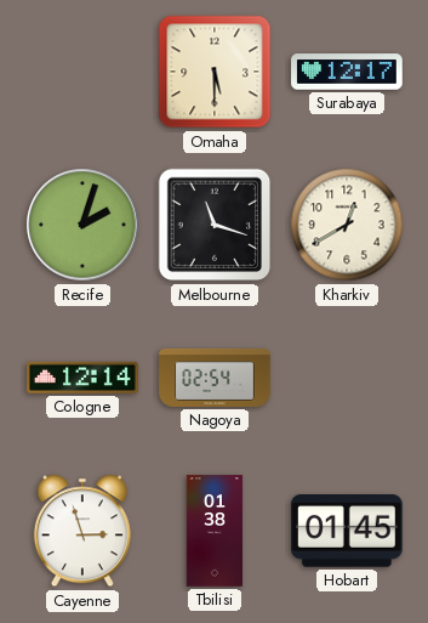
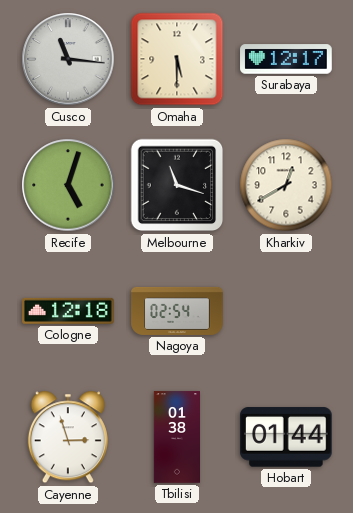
Cusco: none -> 11:16 (68, 59)
Recife: 2:03 -> 5:03 (68, 185)
Cologne: 12:14 -> 12:18 (68, 311)
Hobart: 01:45 -> 01:44 (287, 437)
